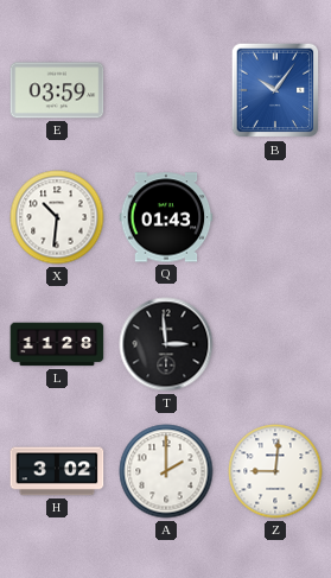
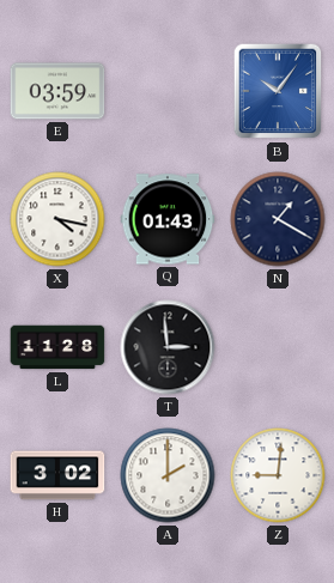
X: 10:31 -> 4:17 (57, 219)
N: none -> 1:20 (278, 219)
